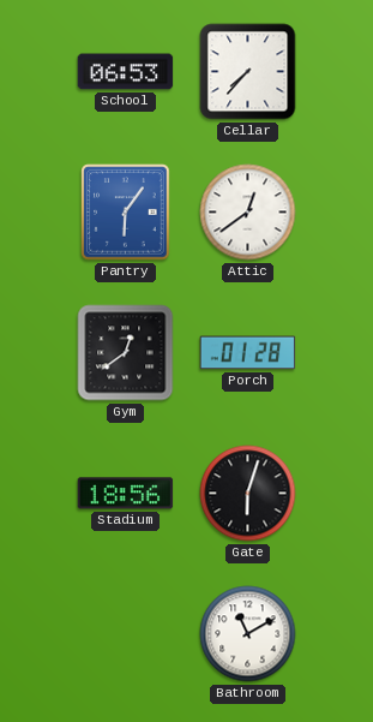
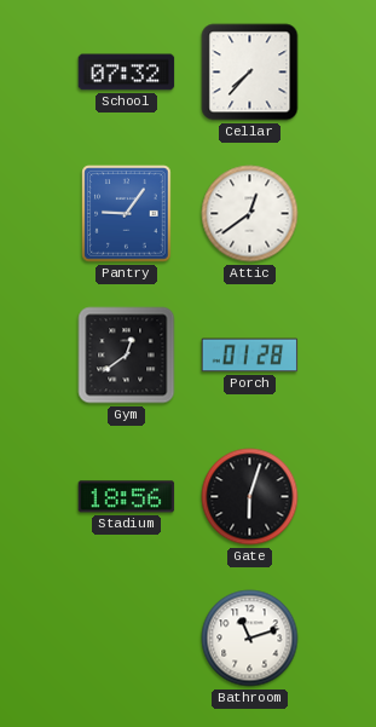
School: 06:53 -> 07:32 (127, 73)
Pantry: 6:06 -> 9:06 (127, 214)
Bathroom: 11:10 -> 11:12 (250, 639)
